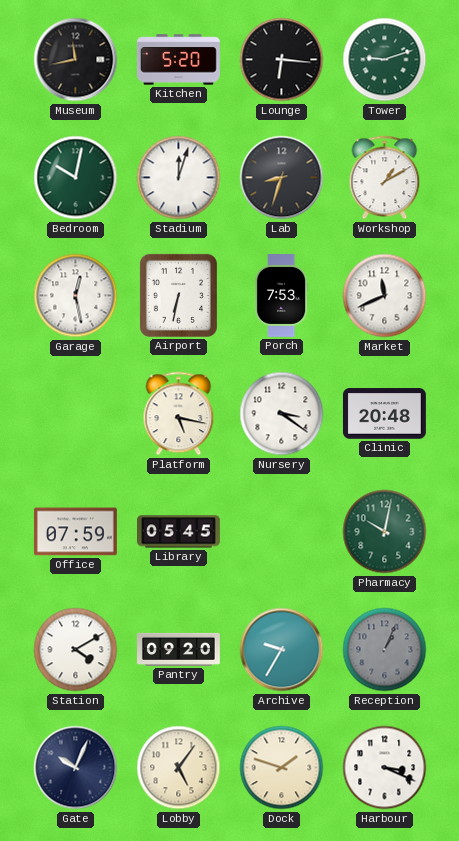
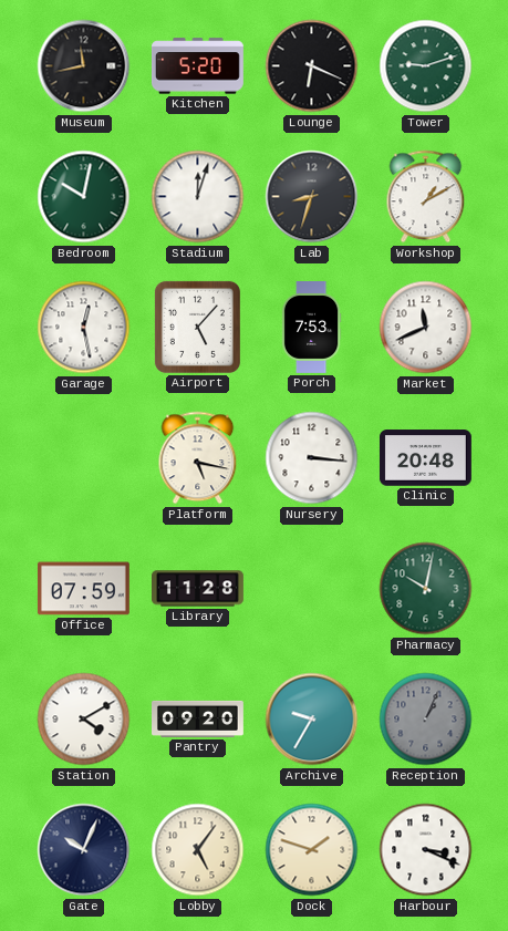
Lounge: 6:16 -> 6:19 (312, 66)
Airport: 6:32 -> 5:07 (197, 327)
Nursery: 3:21 -> 3:16 (312, 458)
Library: 05:45 -> 11:28 (198, 589)
